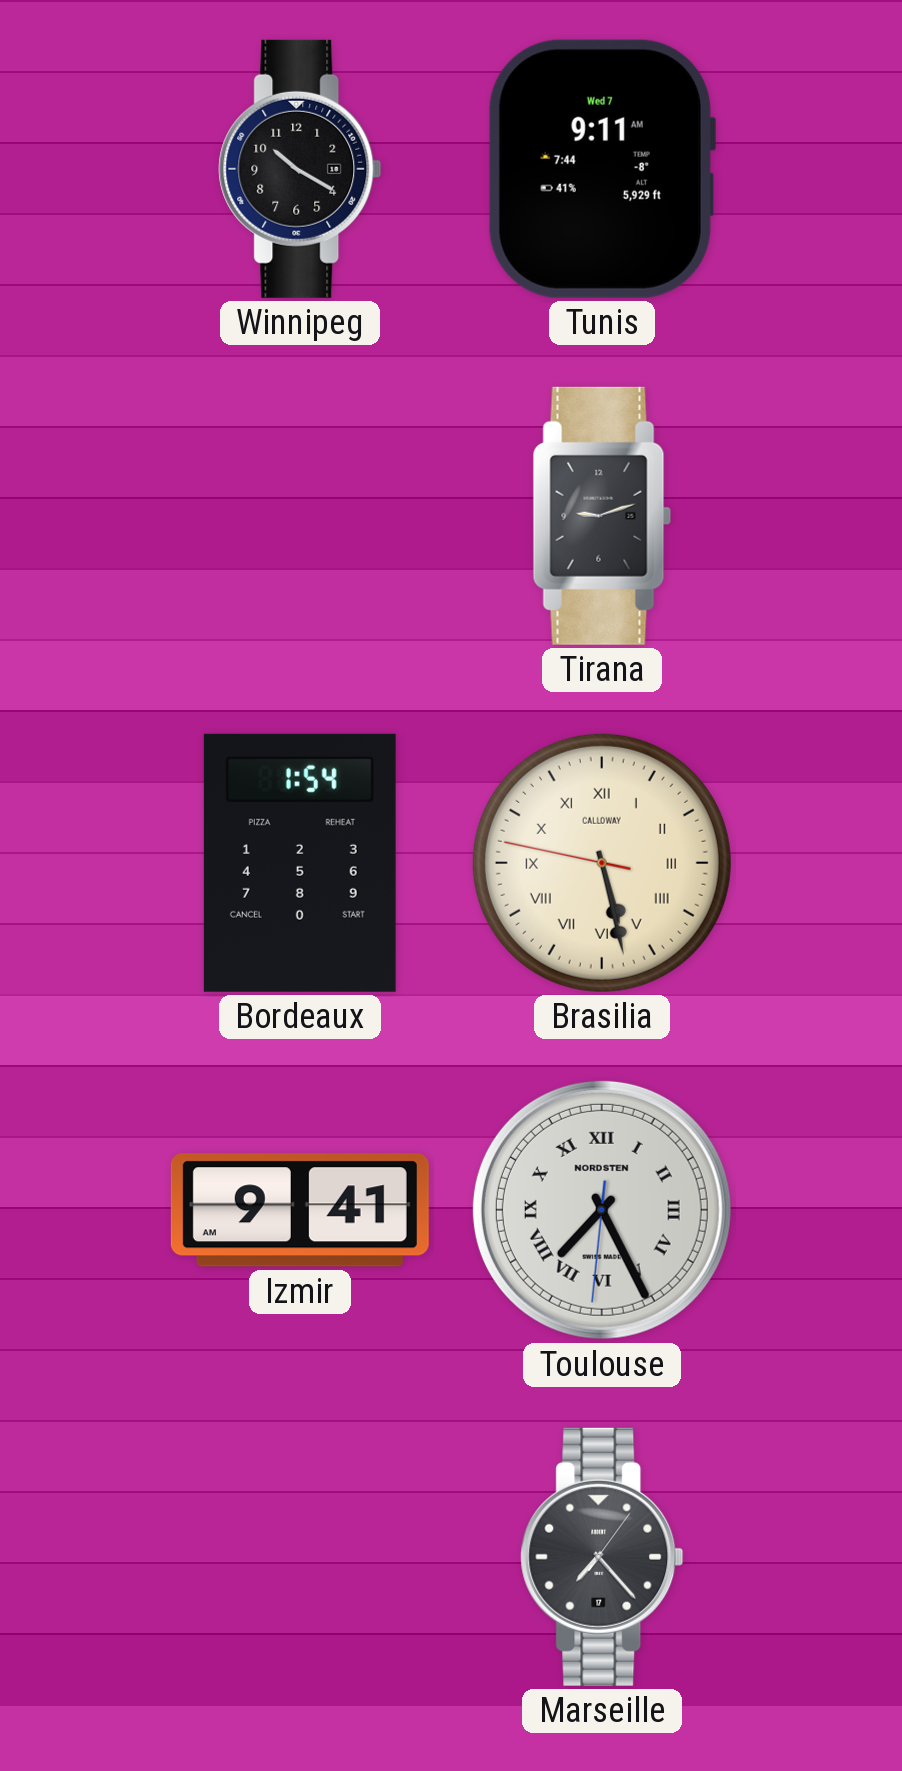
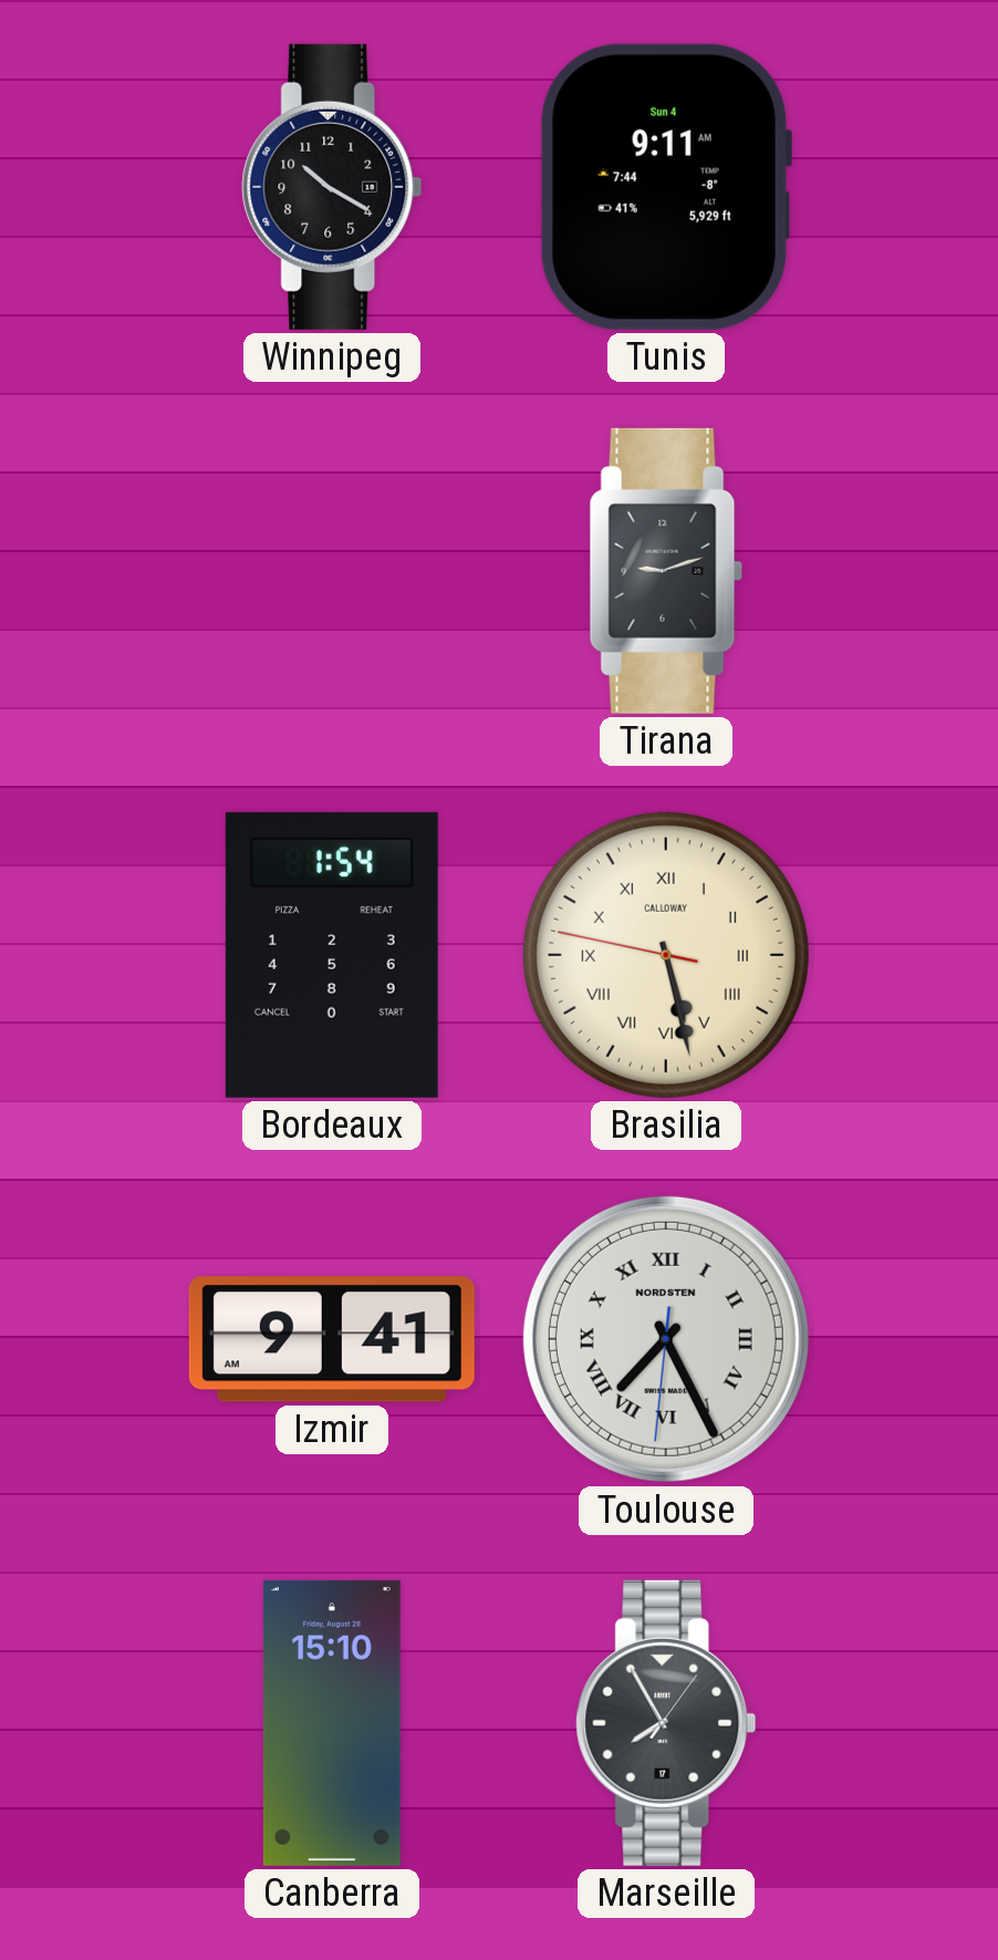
Tunis date: Wed 7 -> Sun 4 (665, 187)
Canberra: none -> 15:10 (332, 1723)
Marseille: 7:23 -> 7:55 (666, 1723)
